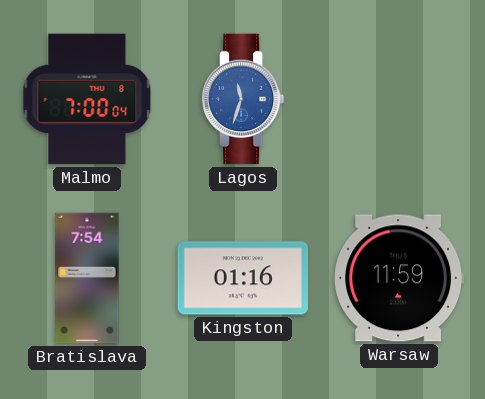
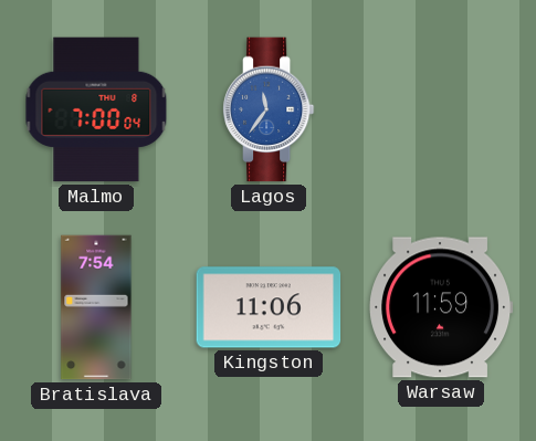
Lagos: 11:33 -> 11:36 (269, 109)
Kingston: 01:16 -> 11:06 (269, 307)
